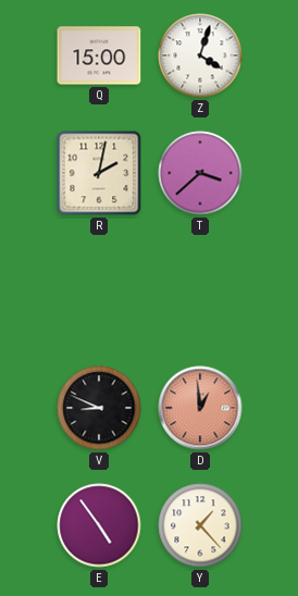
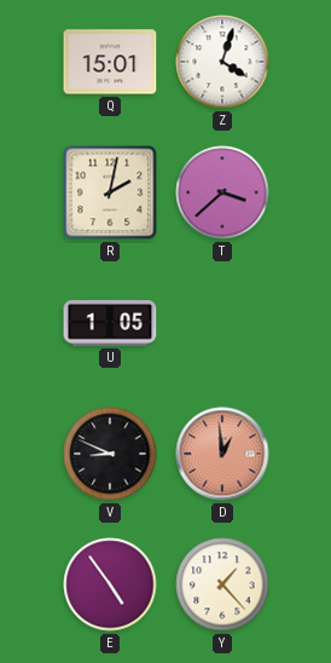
Q: 15:00 -> 15:01 (110, 62)
U: none -> 1:05 (110, 323)
